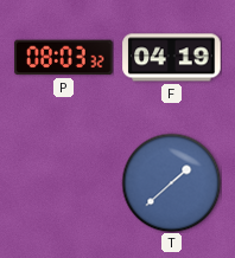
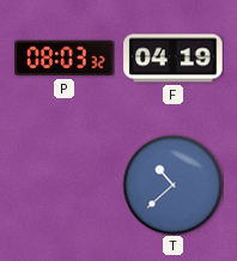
T: 1:38 -> 10:38 (172, 184)
